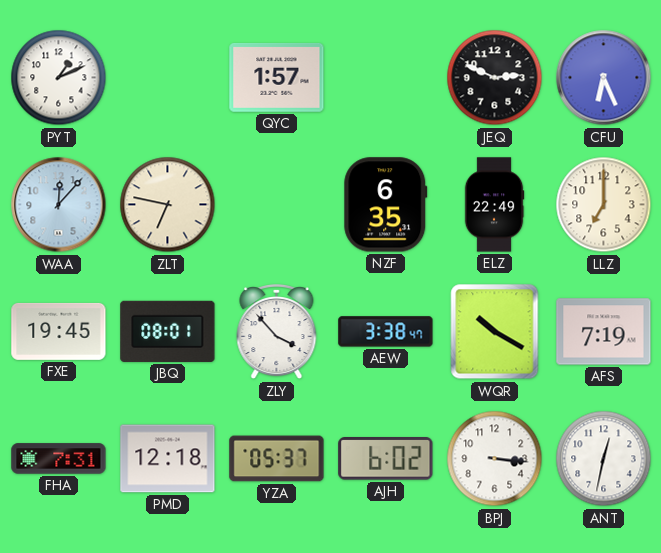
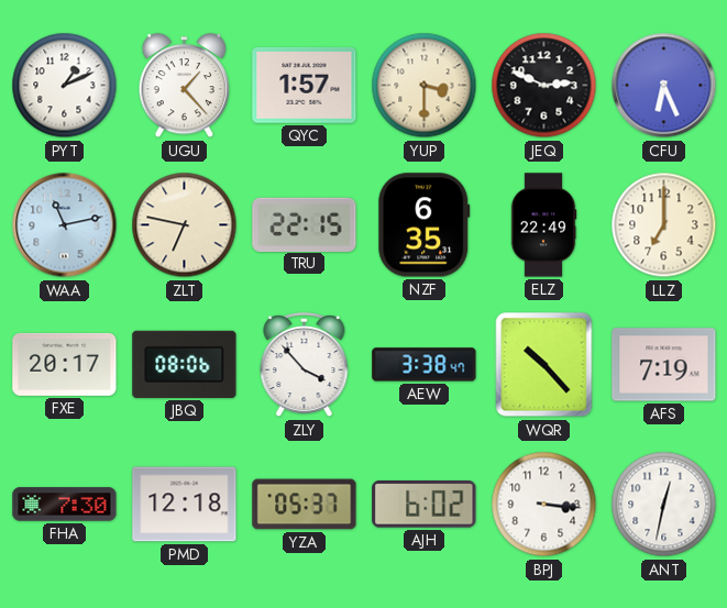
UGU: none -> 1:23 (185, 86)
YUP: none -> 3:30 (425, 86)
WAA: 12:07 -> 11:13 (65, 225)
TRU: none -> 22:15 (305, 224)
FXE: 19:45 -> 20:17 (65, 364)
JBQ: 08:01 -> 08:06 (185, 364)
WQR: 10:20 -> 10:23 (544, 365)
FHA: 7:31 -> 7:30 (65, 505)
